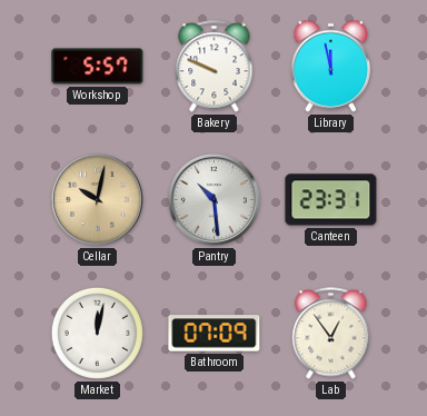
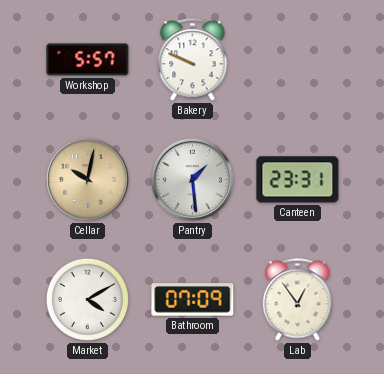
Library: 11:58 -> none (330, 66)
Pantry: 10:29 -> 1:29 (192, 179)
Market: 12:02 -> 4:10 (87, 299)
